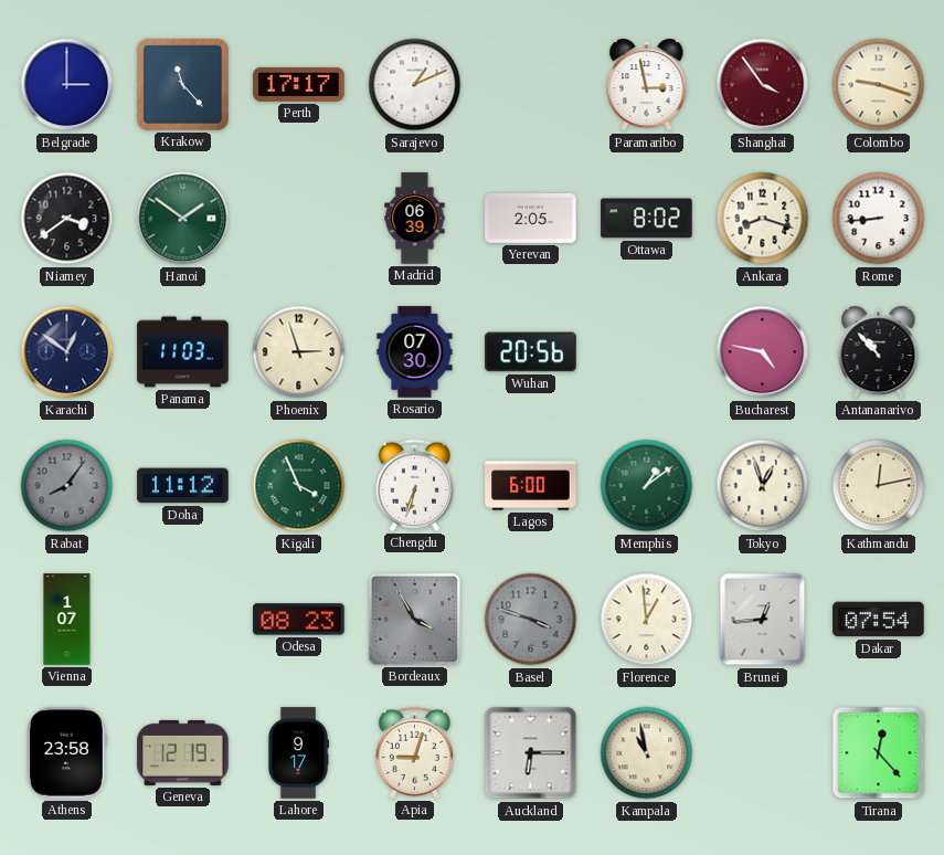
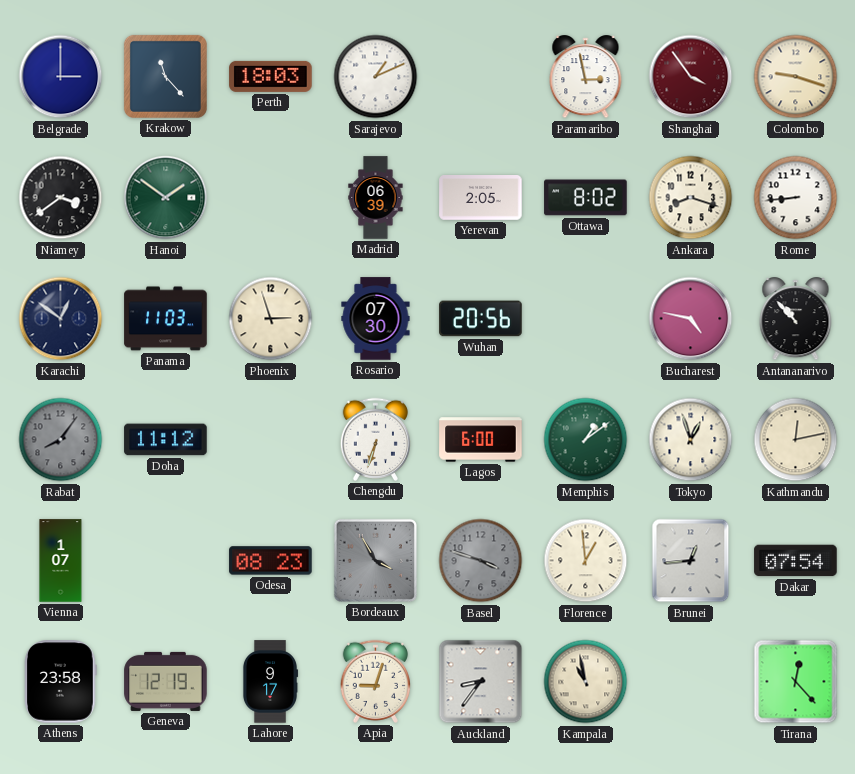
Perth: 17:17 -> 18:03 (271, 76)
Kigali: 3:56 -> none (299, 486)
Auckland: 6:15 -> 8:36 (481, 682)
